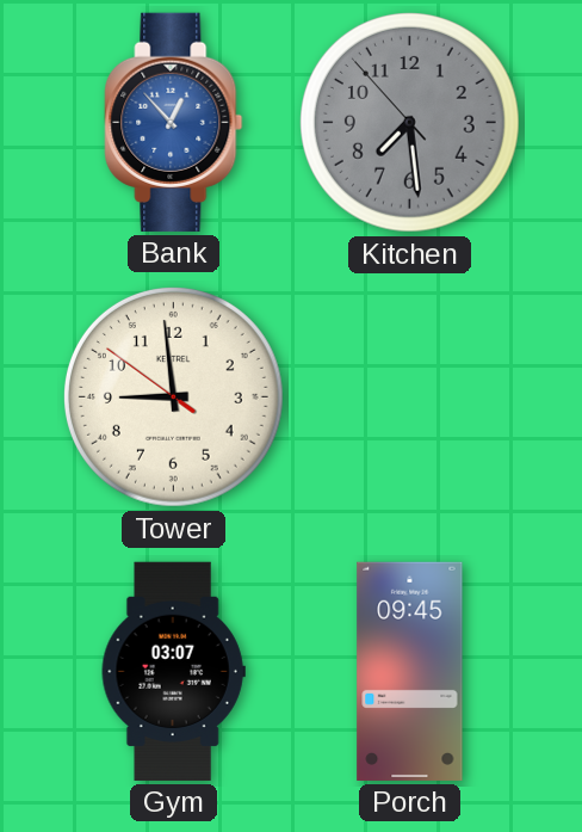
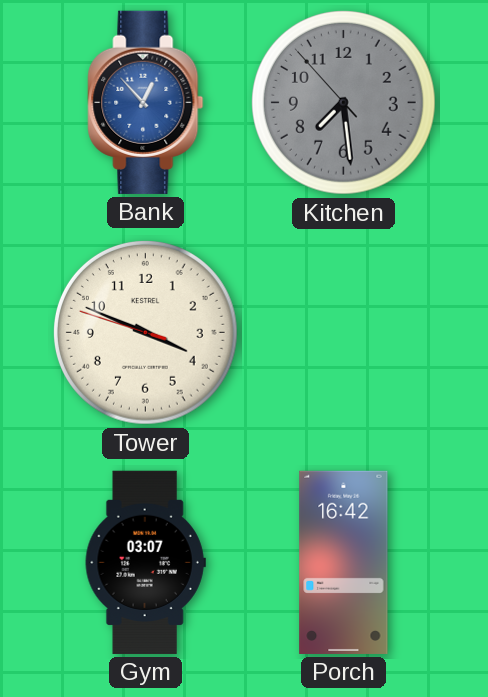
Tower: 8:58 -> 3:48 (145, 332)
Porch: 09:45 -> 16:42 (344, 562)
